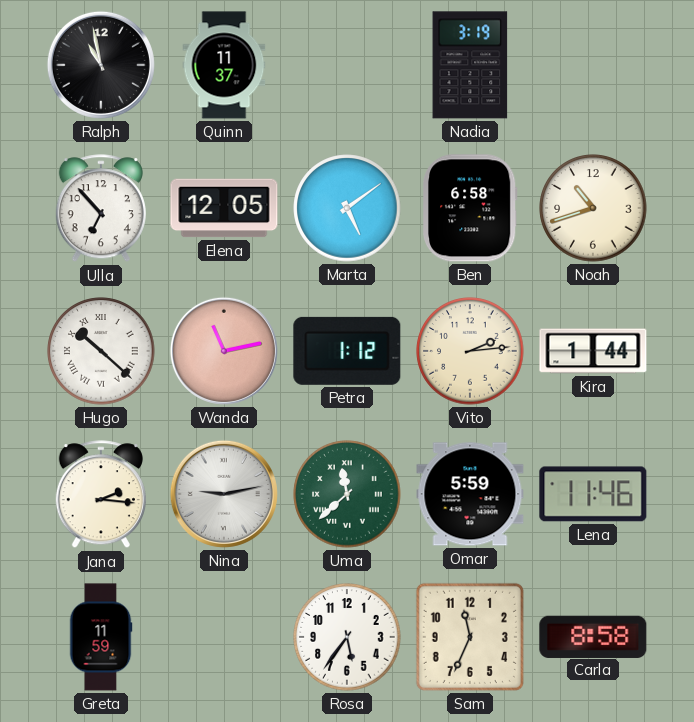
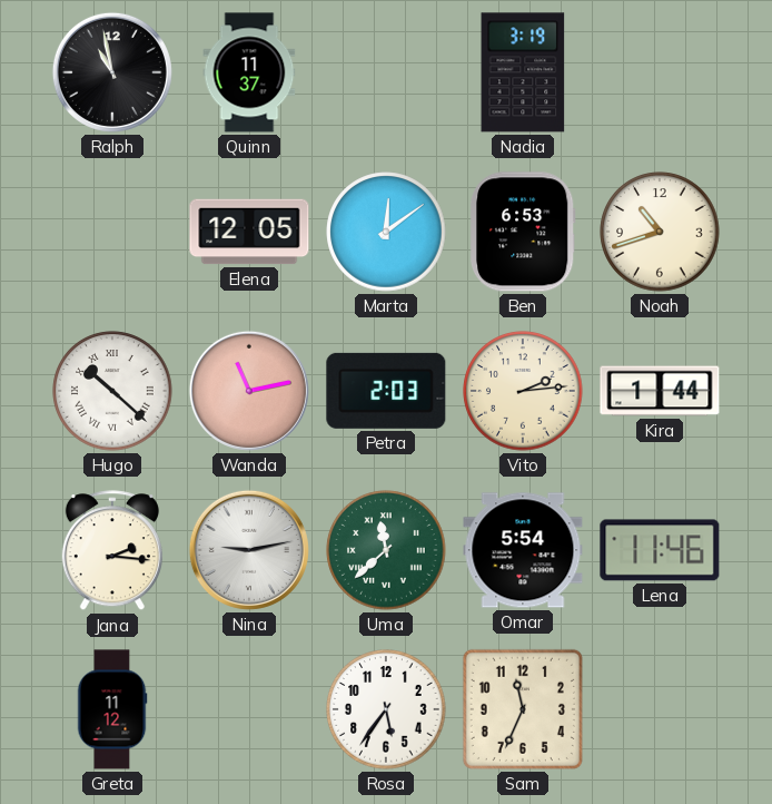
Ulla: 6:53 -> none (101, 209)
Marta: 5:09 -> 12:09 (386, 232)
Ben: 6:58 -> 6:53 (523, 232)
Petra: 1:12 -> 2:03 (386, 391)
Omar: 5:59 -> 5:54 (523, 550)
Greta: 11:59 -> 11:12 (112, 709)
Carla: 8:58 -> none (593, 636)
